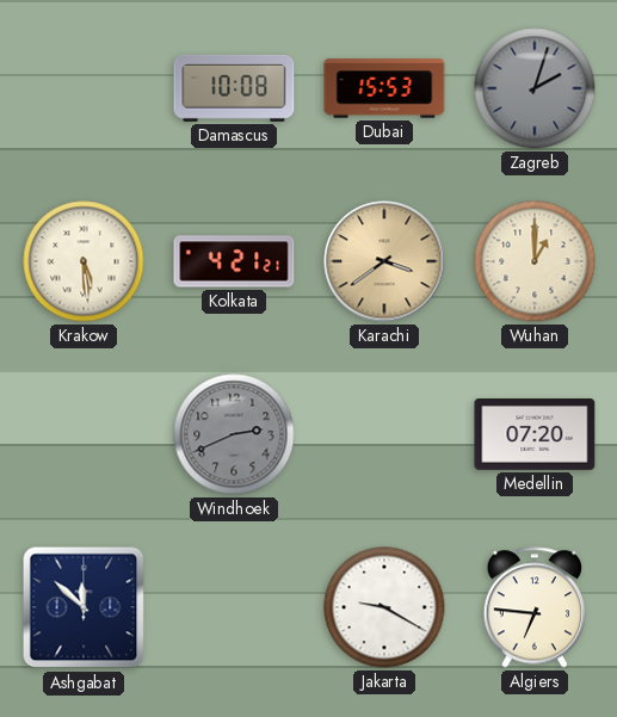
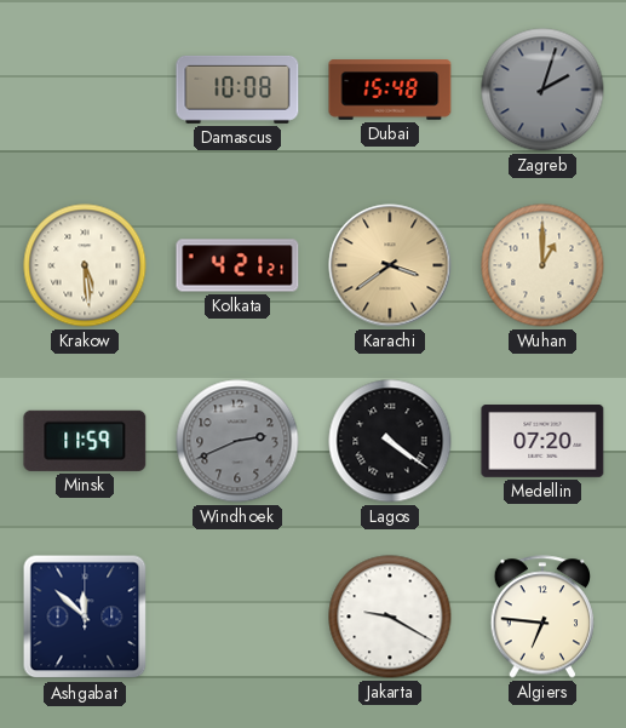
Dubai: 15:53 -> 15:48 (390, 90)
Minsk: none -> 11:59 (85, 441)
Lagos: none -> 4:21 (390, 441)
